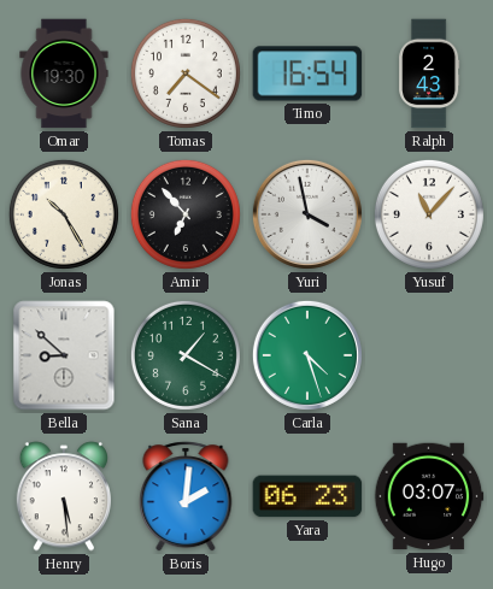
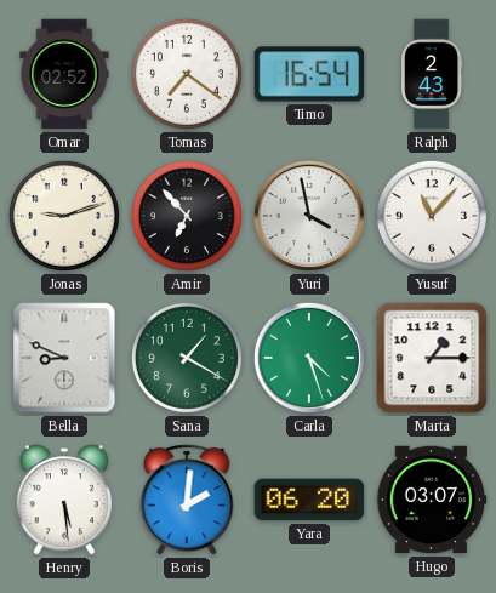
Omar: 19:30 -> 02:52 (64, 74)
Jonas: 10:25 -> 9:12 (64, 216)
Bella: 8:52 -> 8:49 (64, 358)
Marta: none -> 1:15 (432, 358)
Yara: 06:23 -> 06:20 (309, 500)
